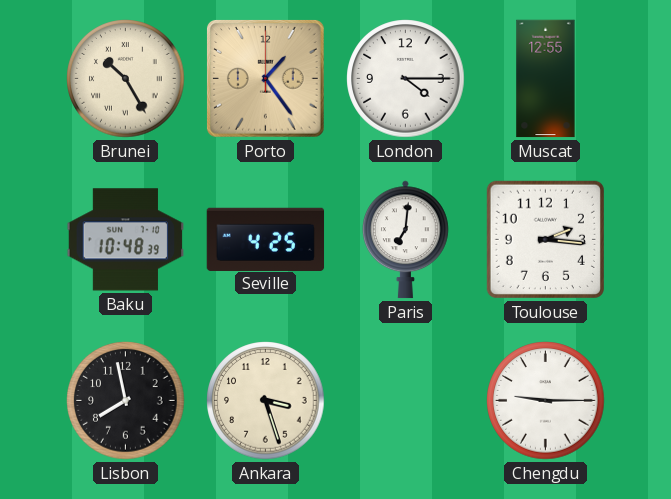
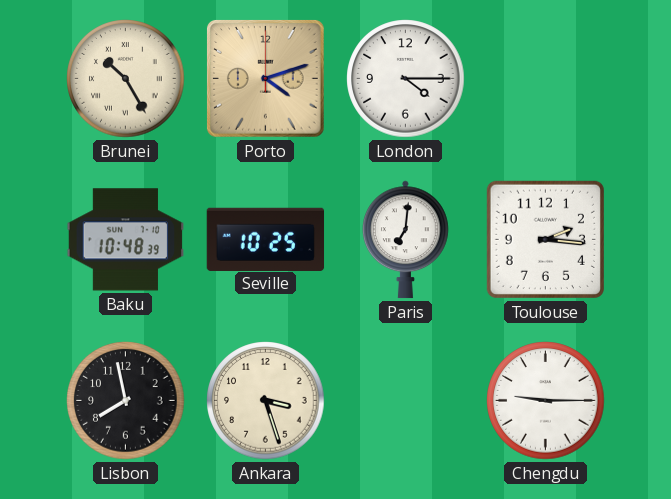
Porto: 1:24 -> 4:12 (265, 78)
Muscat: 12:55 -> none (546, 79)
Seville: 4:25 -> 10:25 (266, 239)
